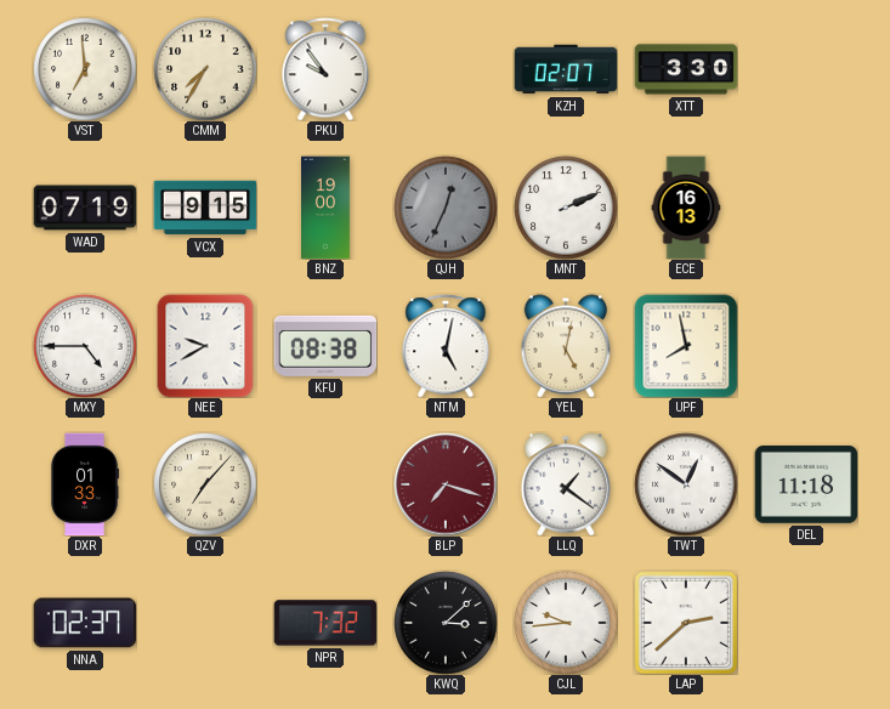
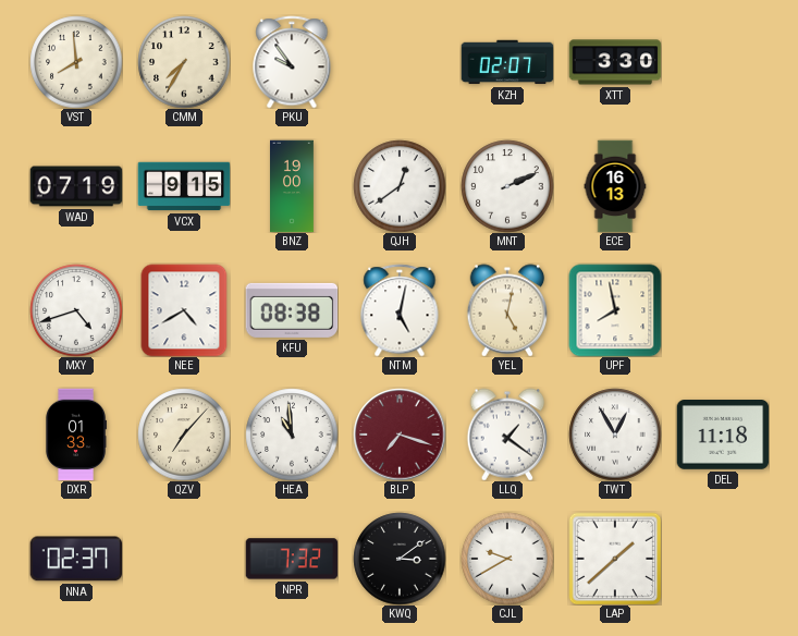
VST: 6:59 -> 7:59 (76, 62)
QJH: 12:34 -> 12:39 (400, 186)
QJH dial: grey -> white (400, 186)
MXY: 4:45 -> 4:42 (76, 310)
NEE: 9:40 -> 4:40 (184, 310)
HEA: none -> 10:59 (292, 435)
TWT: 12:51 -> 12:55 (615, 435)
KWQ: 3:08 -> 3:09 (400, 559)
CJL: 9:44 -> 9:40 (507, 559)
LAP: 2:38 -> 1:38 (615, 559)
